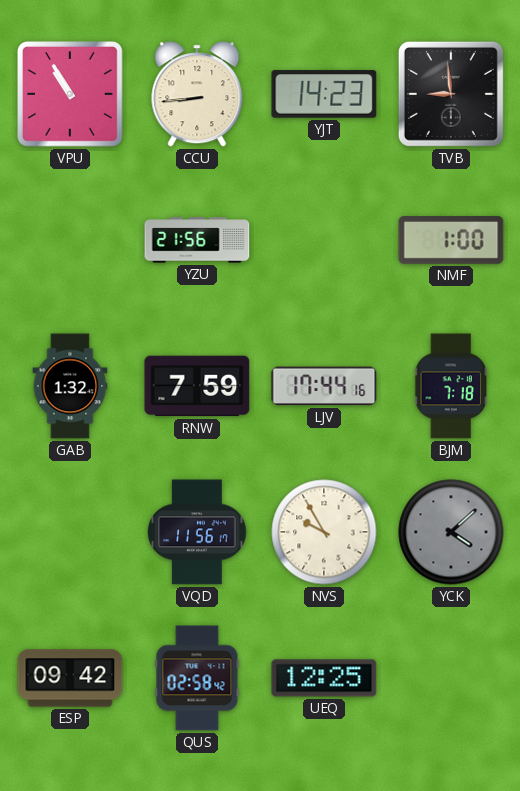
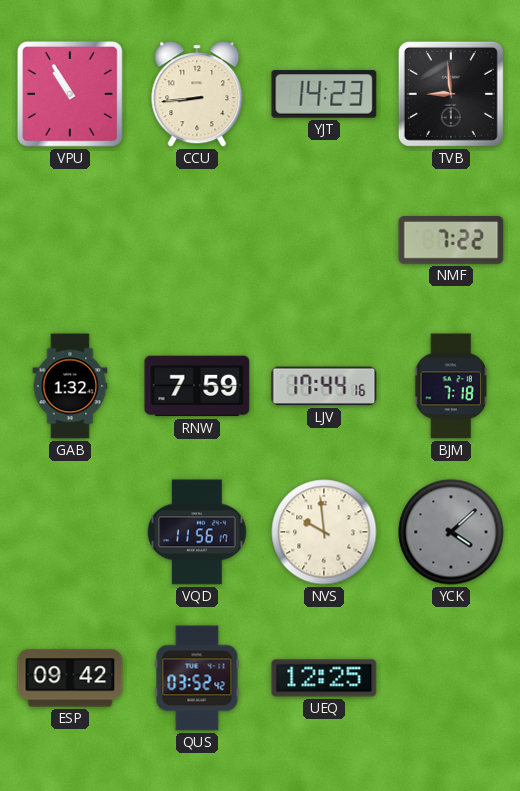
YZU: 21:56 -> none (197, 240)
NMF: 1:00 -> 7:22 (451, 240)
NVS: 9:55 -> 9:59 (324, 532)
QUS: 02:58 -> 03:52 (197, 678)
